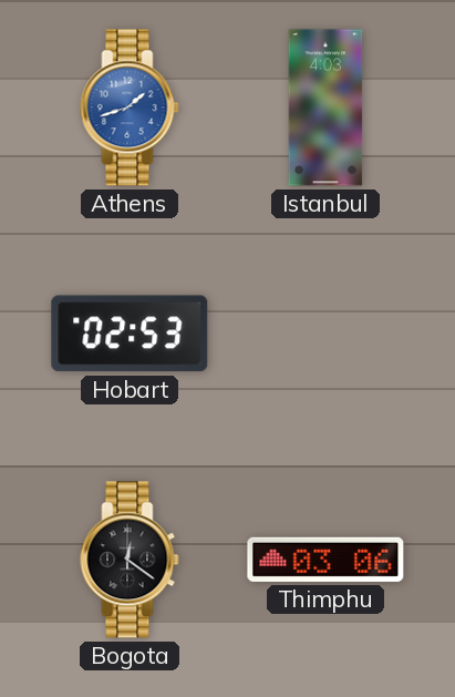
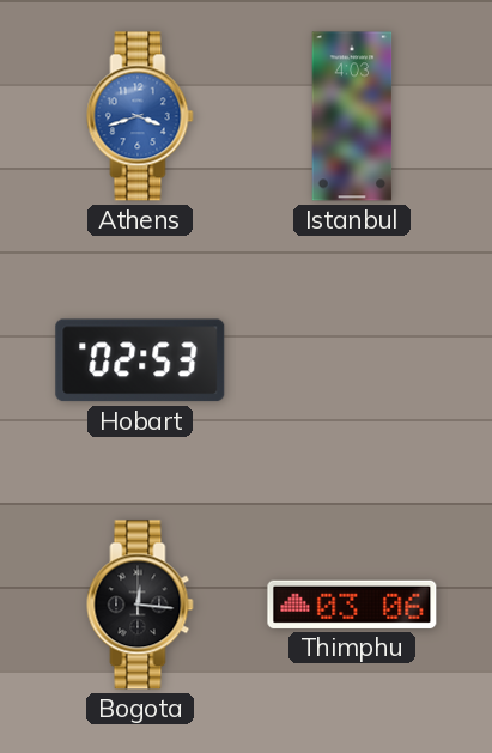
Athens: 1:42 -> 3:42 (140, 116)
Bogota: 12:21 -> 12:16 (140, 605)
